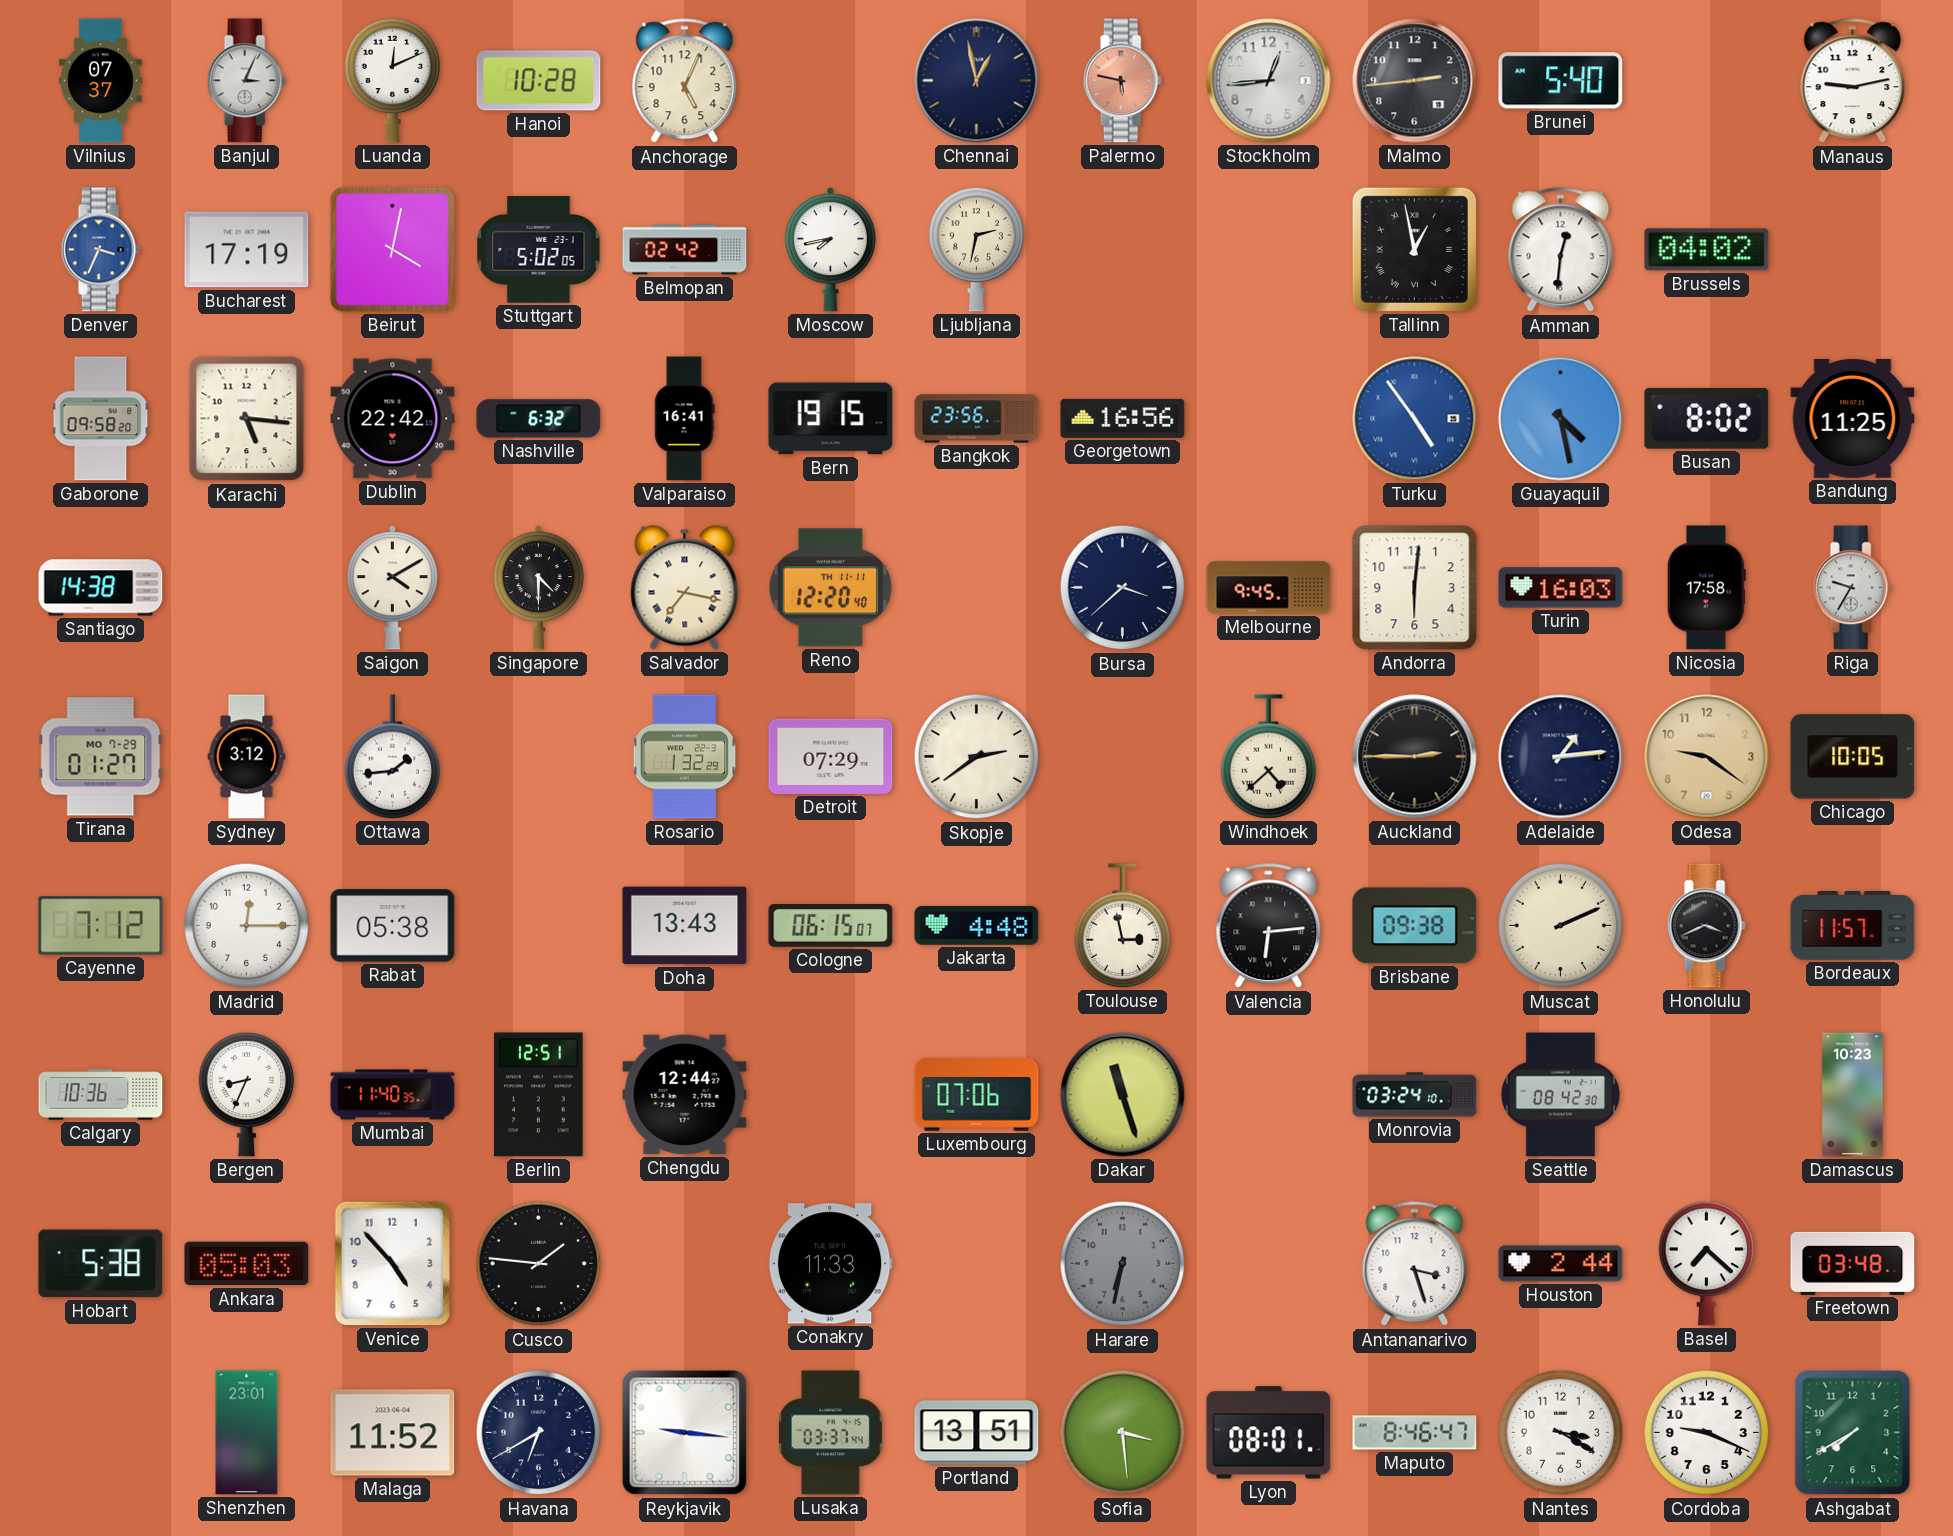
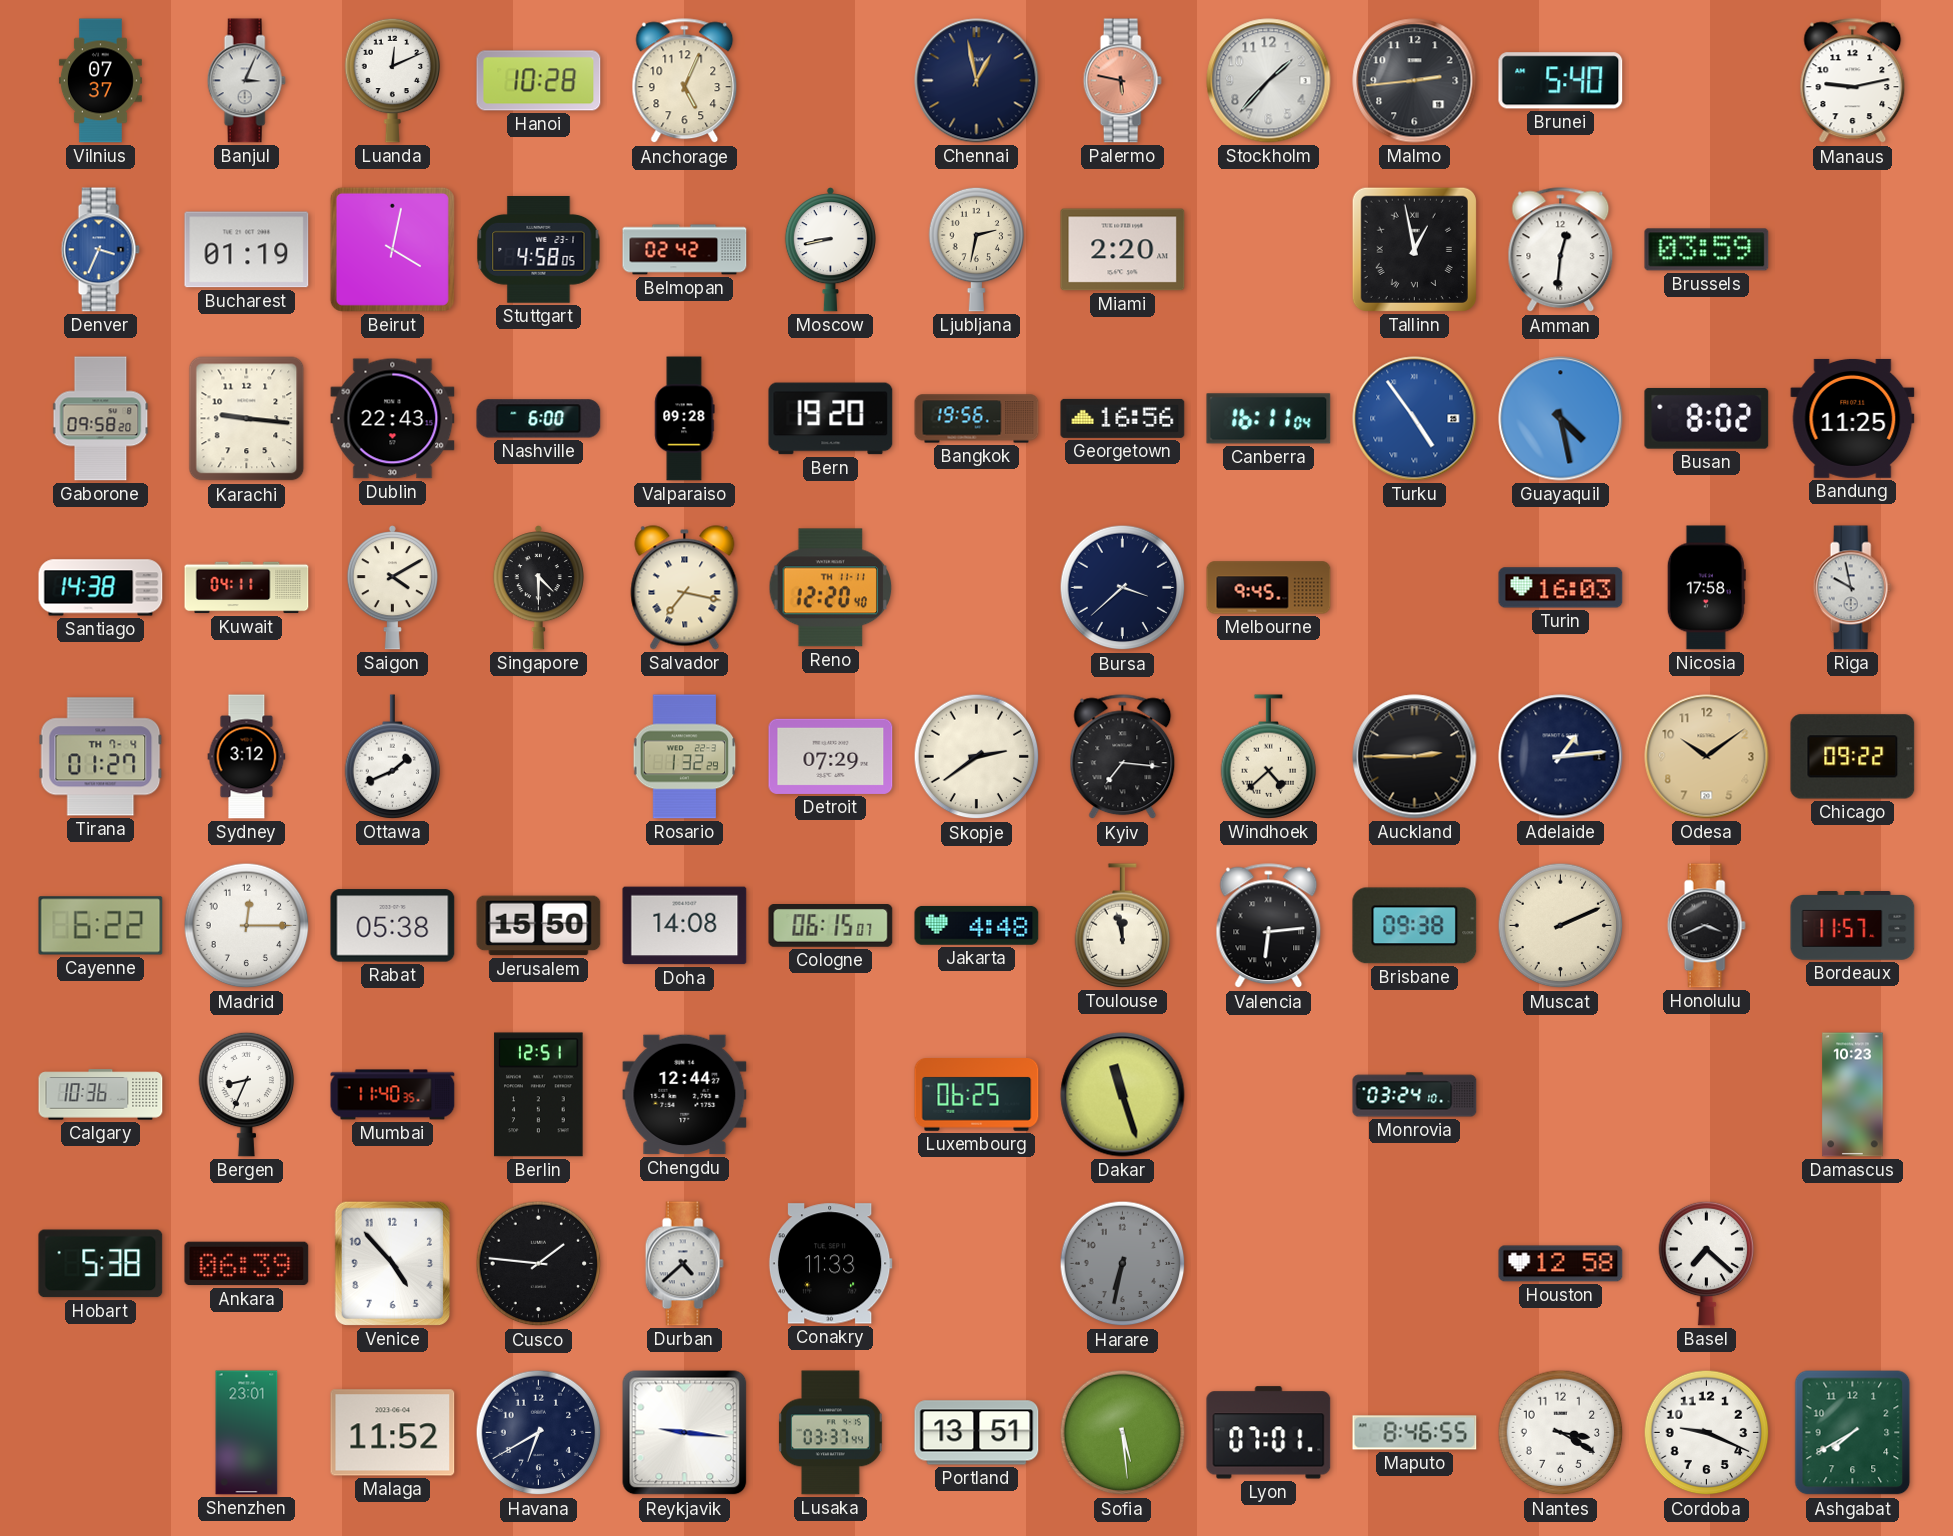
Stockholm: 12:44 -> 1:37 (1269, 81)
Bucharest: 17:19 -> 01:19 (247, 250)
Stuttgart: 5:02 -> 4:58 (539, 250)
Moscow: 7:43 -> 8:43 (830, 250)
Miami: none -> 2:20 (1123, 250)
Brussels: 04:02 -> 03:59 (1707, 250)
Karachi: 5:16 -> 9:16 (247, 419)
Dublin: 22:42 -> 22:43 (393, 419)
Nashville: 6:32 -> 6:00 (539, 419)
Valparaiso: 16:41 -> 09:28 (685, 419)
Bern: 19:15 -> 19:20 (831, 419)
Bangkok: 23:56 -> 19:56 (977, 419)
Canberra: none -> 16:11 (1269, 419)
Kuwait: none -> 04:11 (247, 588)
Andorra: 6:01 -> none (1415, 588)
Riga: 9:35 -> 9:58 (1852, 588)
Tirana date: MO 7-29 -> TH 7-4 (101, 757)
Ottawa: 1:44 -> 1:41 (393, 757)
Kyiv: none -> 7:16 (1123, 757)
Odesa: 9:21 -> 10:09 (1707, 757)
Chicago: 10:05 -> 09:22 (1853, 757)
Cayenne: 7:12 -> 6:22 (101, 926)
Jerusalem: none -> 15:50 (539, 926)
Doha: 13:43 -> 14:08 (685, 926)
Toulouse: 2:58 -> 11:58 (1123, 926)
Luxembourg: 07:06 -> 06:25 (977, 1095)
Seattle: 08:42 -> none (1560, 1095)
Ankara: 05:03 -> 06:39 (247, 1264)
Durban: none -> 4:38 (684, 1264)
Antananarivo: 3:27 -> none (1415, 1264)
Houston: 2:44 -> 12:58 (1561, 1264)
Freetown: 03:48 -> none (1853, 1263)
Sofia: 3:29 -> 5:29 (1123, 1433)
Lyon: 08:01 -> 07:01 (1269, 1433)
Maputo: 8:46:47 -> 8:46:55 (1415, 1433)
